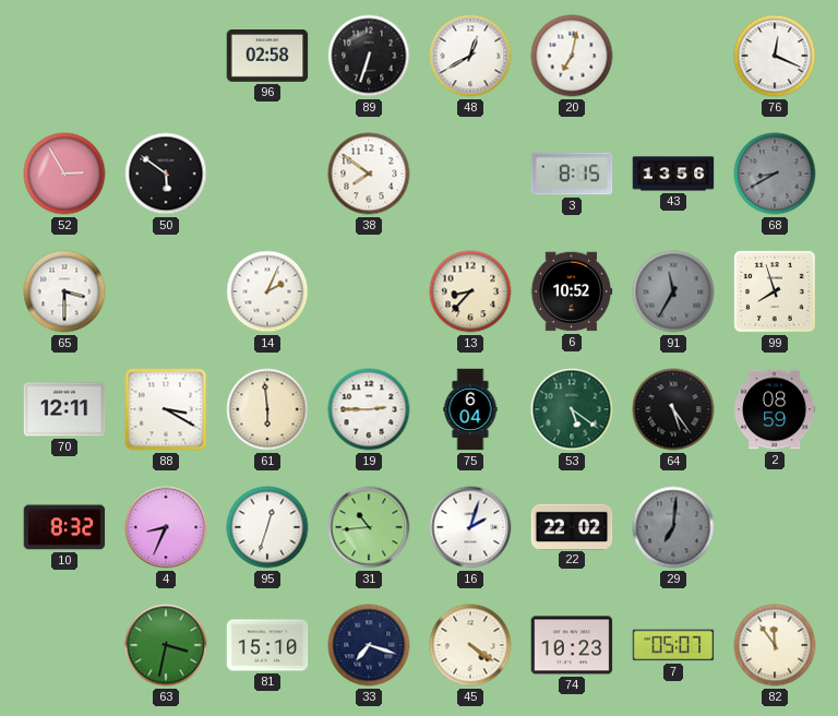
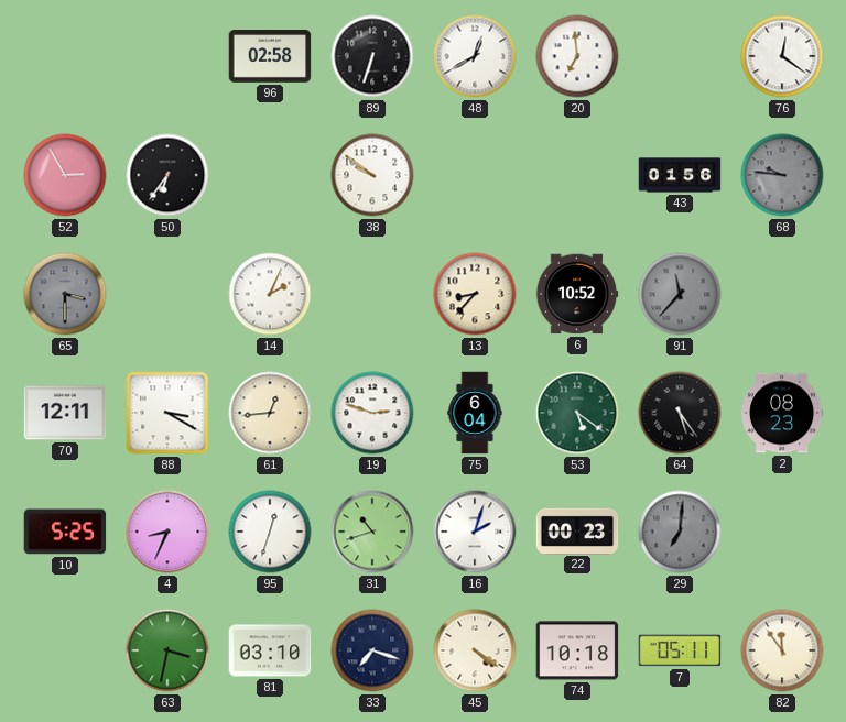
20: 7:02 -> 6:59 (577, 56)
76: 12:19 -> 12:21 (782, 56)
50: 5:51 -> 6:36 (167, 175)
38: 7:51 -> 9:51 (372, 175)
3: 8:15 -> none (572, 174)
43: 13:56 -> 01:56 (680, 175)
68: 8:40 -> 9:46 (782, 175)
65 dial: white -> grey (65, 294)
91: 11:35 -> 11:37 (680, 294)
99: 7:57 -> none (775, 291)
61: 5:59 -> 12:44 (270, 413)
19: 2:45 -> 2:48 (372, 413)
2: 08:59 -> 08:23 (783, 413)
10: 8:32 -> 5:25 (65, 532)
31: 10:44 -> 10:42 (372, 532)
22: 22:02 -> 00:23 (577, 530)
81: 15:10 -> 03:10 (270, 650)
74: 10:23 -> 10:18 (577, 650)
7: 05:07 -> 05:11 (680, 650)
